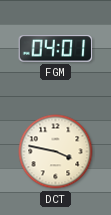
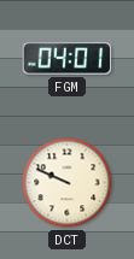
DCT: 3:47 -> 9:49 (68, 183)
